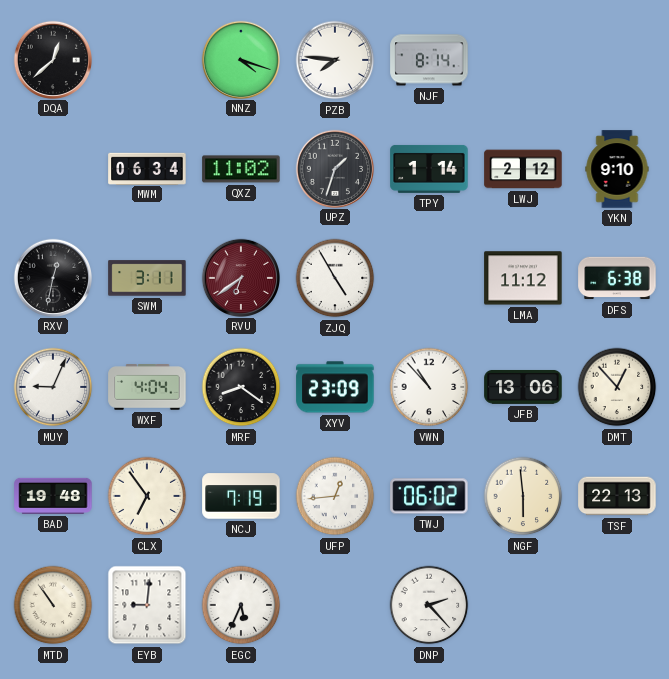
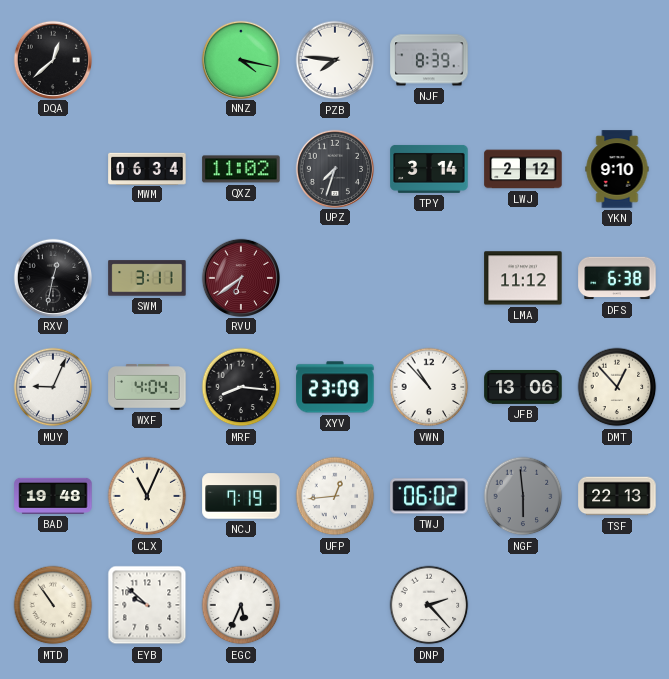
NNZ: 4:18 -> 4:17 (240, 59)
NJF: 8:14 -> 8:39 (429, 60)
UPZ: 1:33 -> 7:33 (334, 168)
TPY: 1:14 -> 3:14 (429, 169)
ZJQ: 4:55 -> none (335, 278)
MRF: 8:21 -> 8:16 (241, 387)
CLX: 6:54 -> 11:04 (147, 496)
NGF dial: cream -> grey (523, 496)
EYB: 9:01 -> 9:52 (147, 605)
